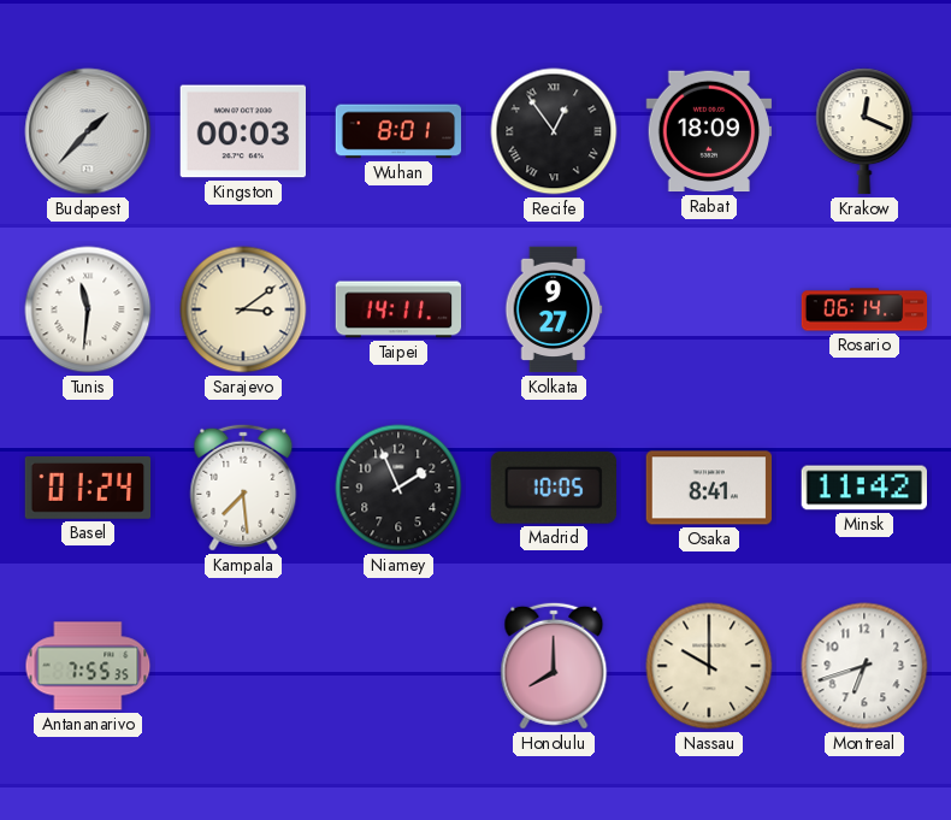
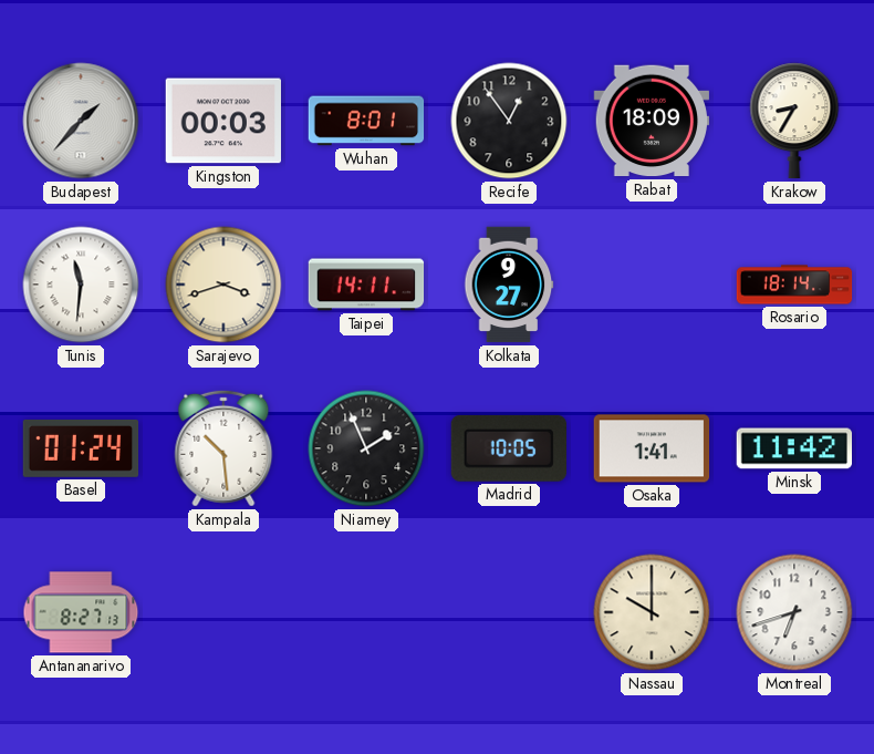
Recife numerals: Roman -> Arabic (509, 121)
Krakow: 12:19 -> 8:35 (794, 121)
Sarajevo: 3:09 -> 3:42 (223, 285)
Rosario: 06:14 -> 18:14 (794, 285)
Kampala: 7:29 -> 10:29 (223, 448)
Osaka: 8:41 -> 1:41 (652, 448)
Antananarivo: 7:55 -> 8:27 (81, 612)
Honolulu: 8:00 -> none (554, 666)
